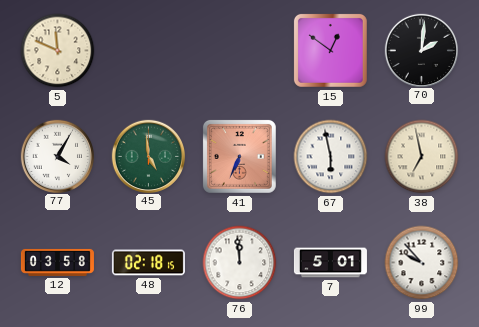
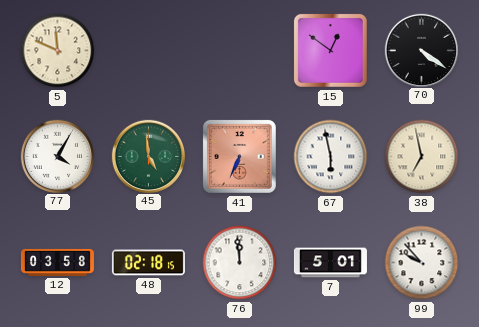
70: 2:01 -> 4:21 (421, 50)
